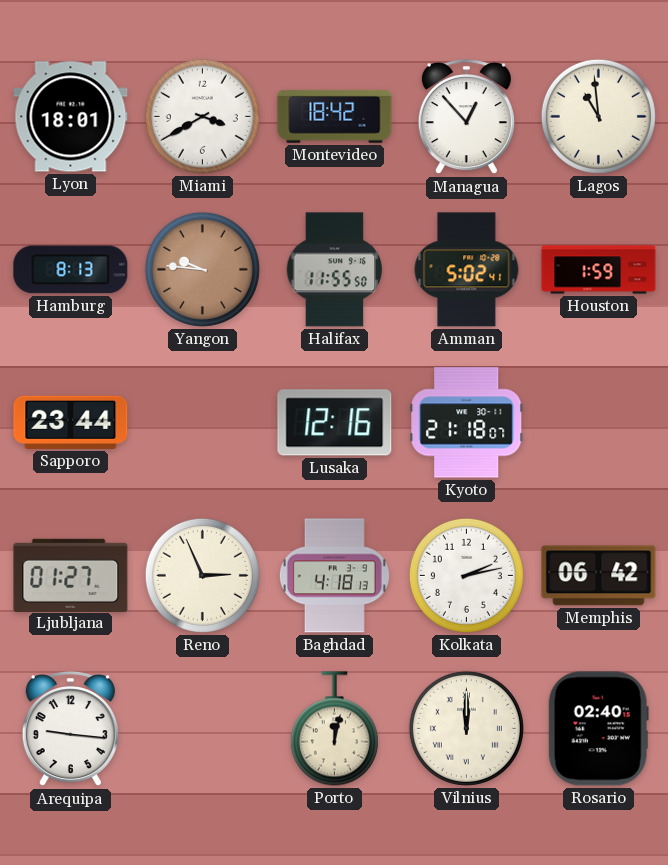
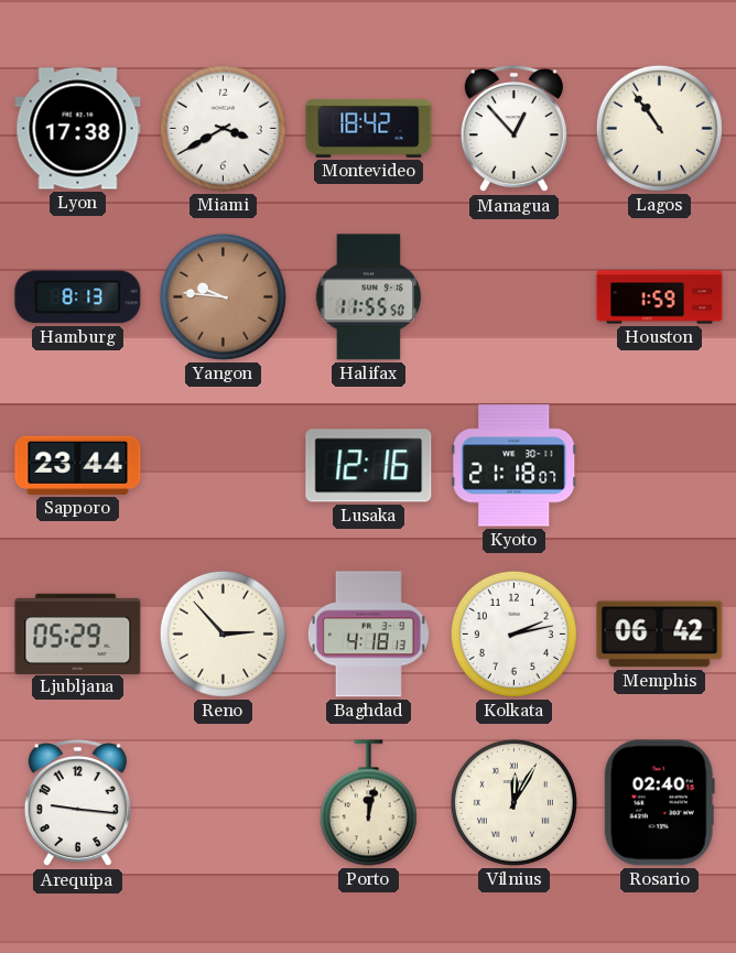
Lyon: 18:01 -> 17:38 (78, 129)
Lagos: 10:59 -> 10:54 (659, 128)
Amman: 5:02 -> none (467, 270)
Ljubljana: 01:27 -> 05:29 (78, 633)
Reno: 2:56 -> 2:53 (223, 633)
Vilnius: 12:00 -> 12:05 (513, 802)
